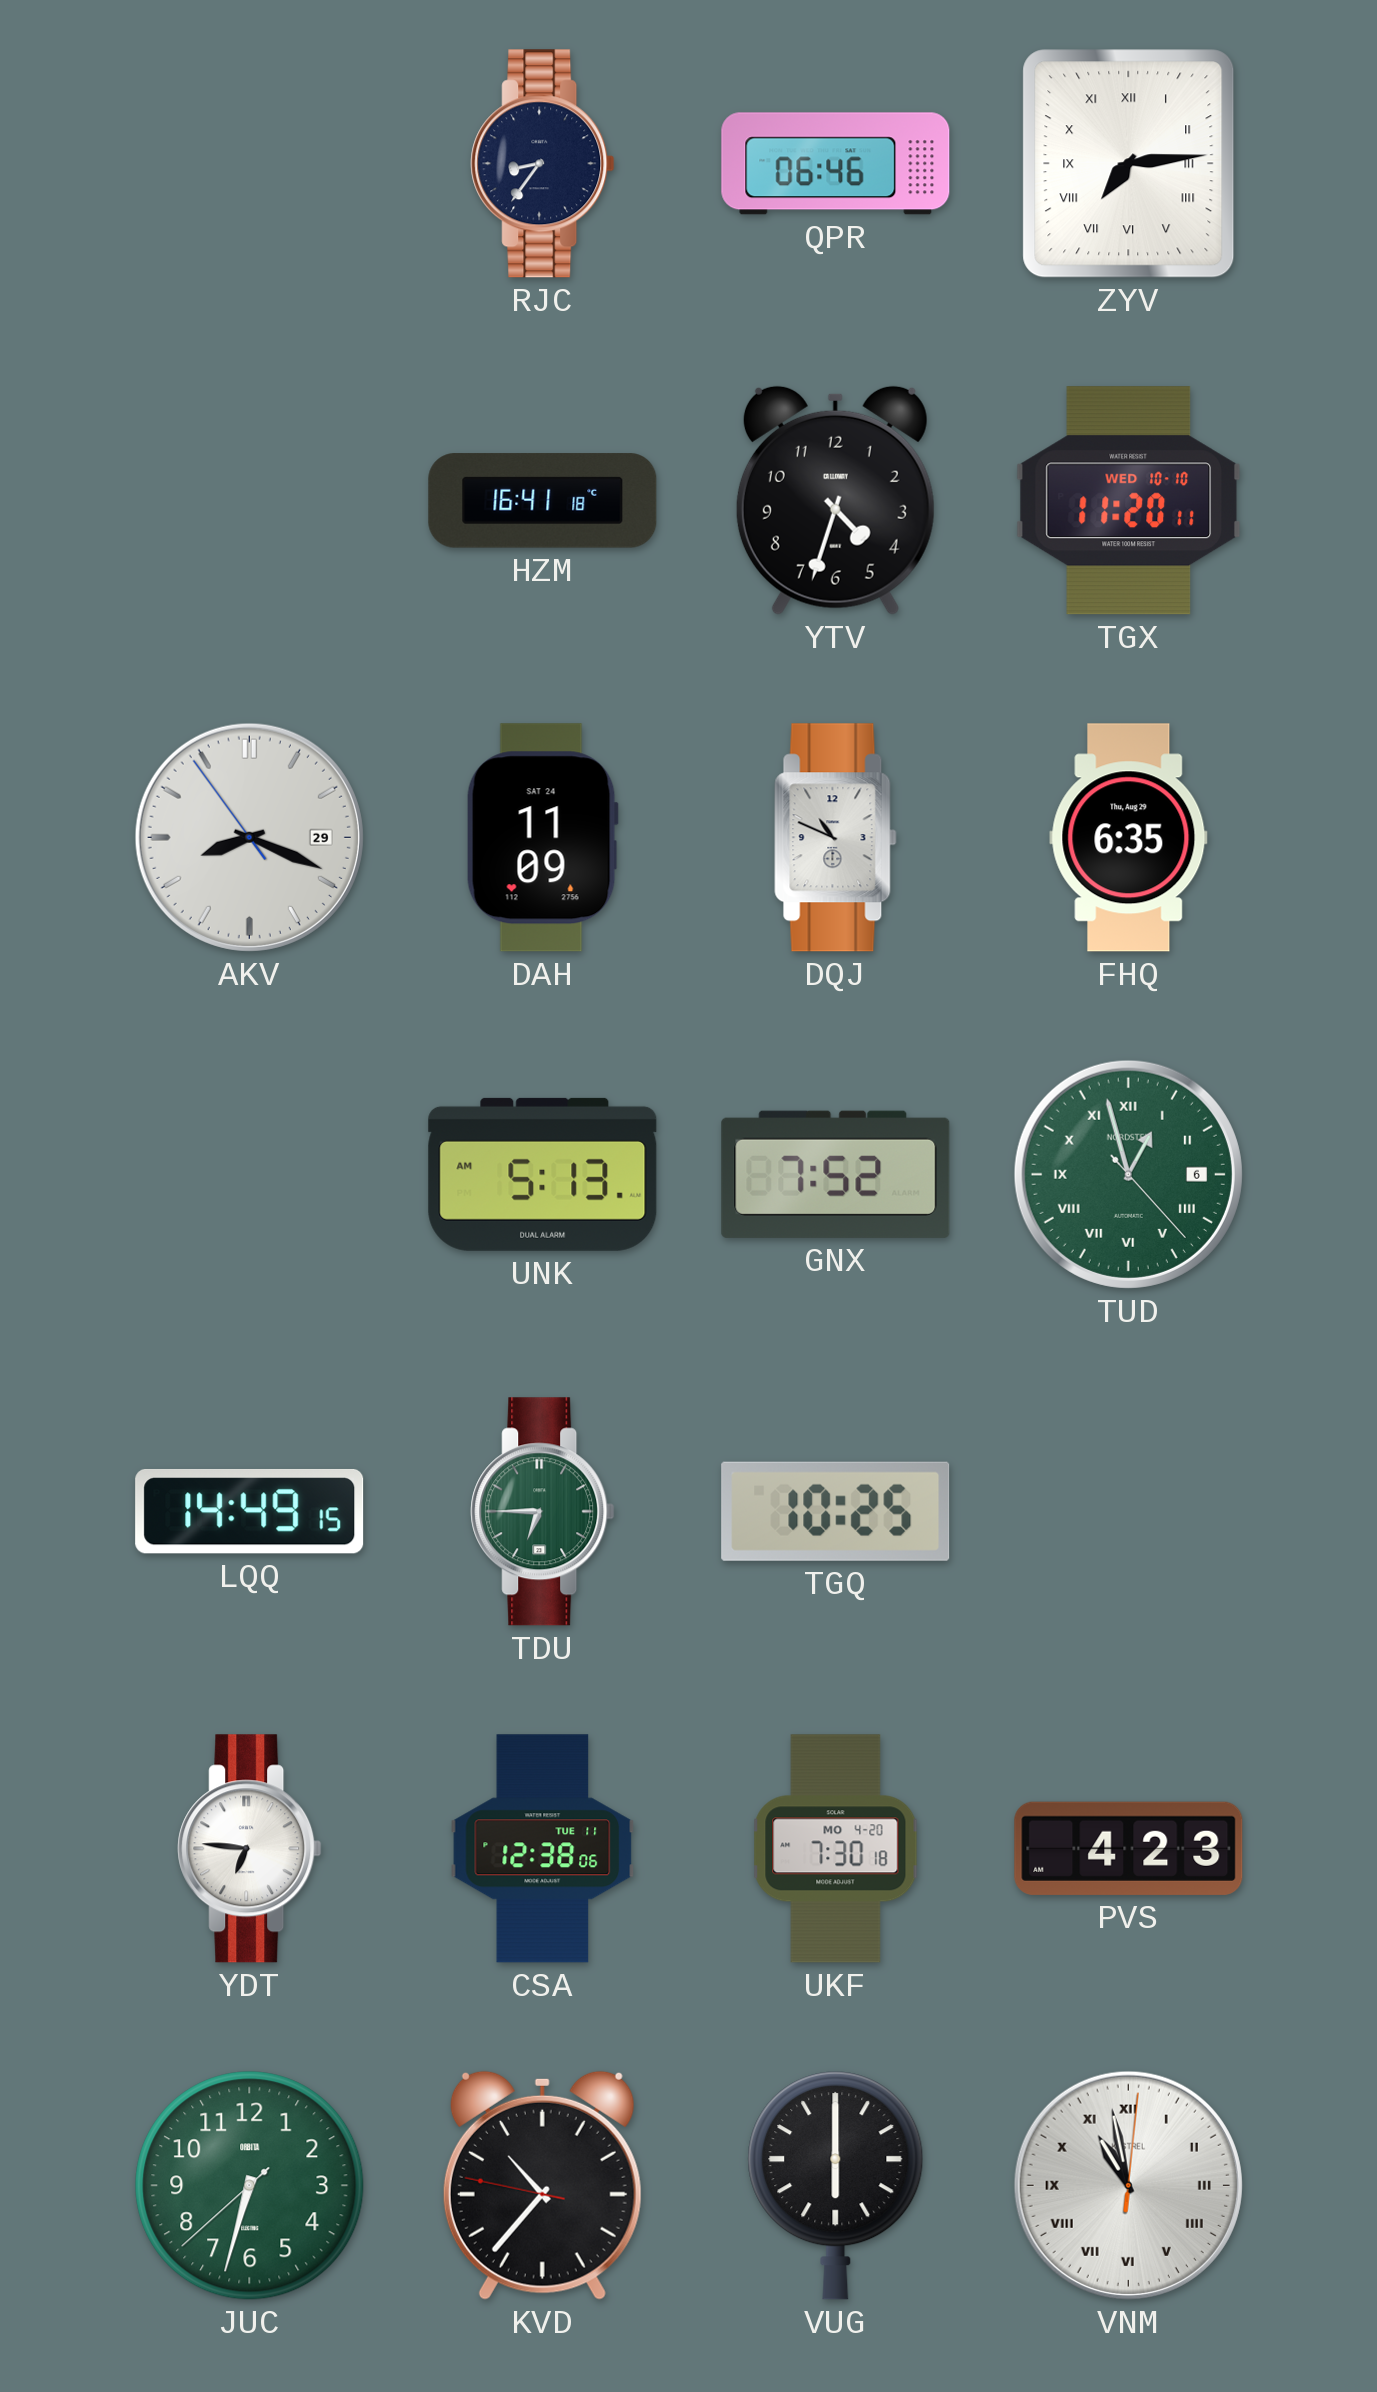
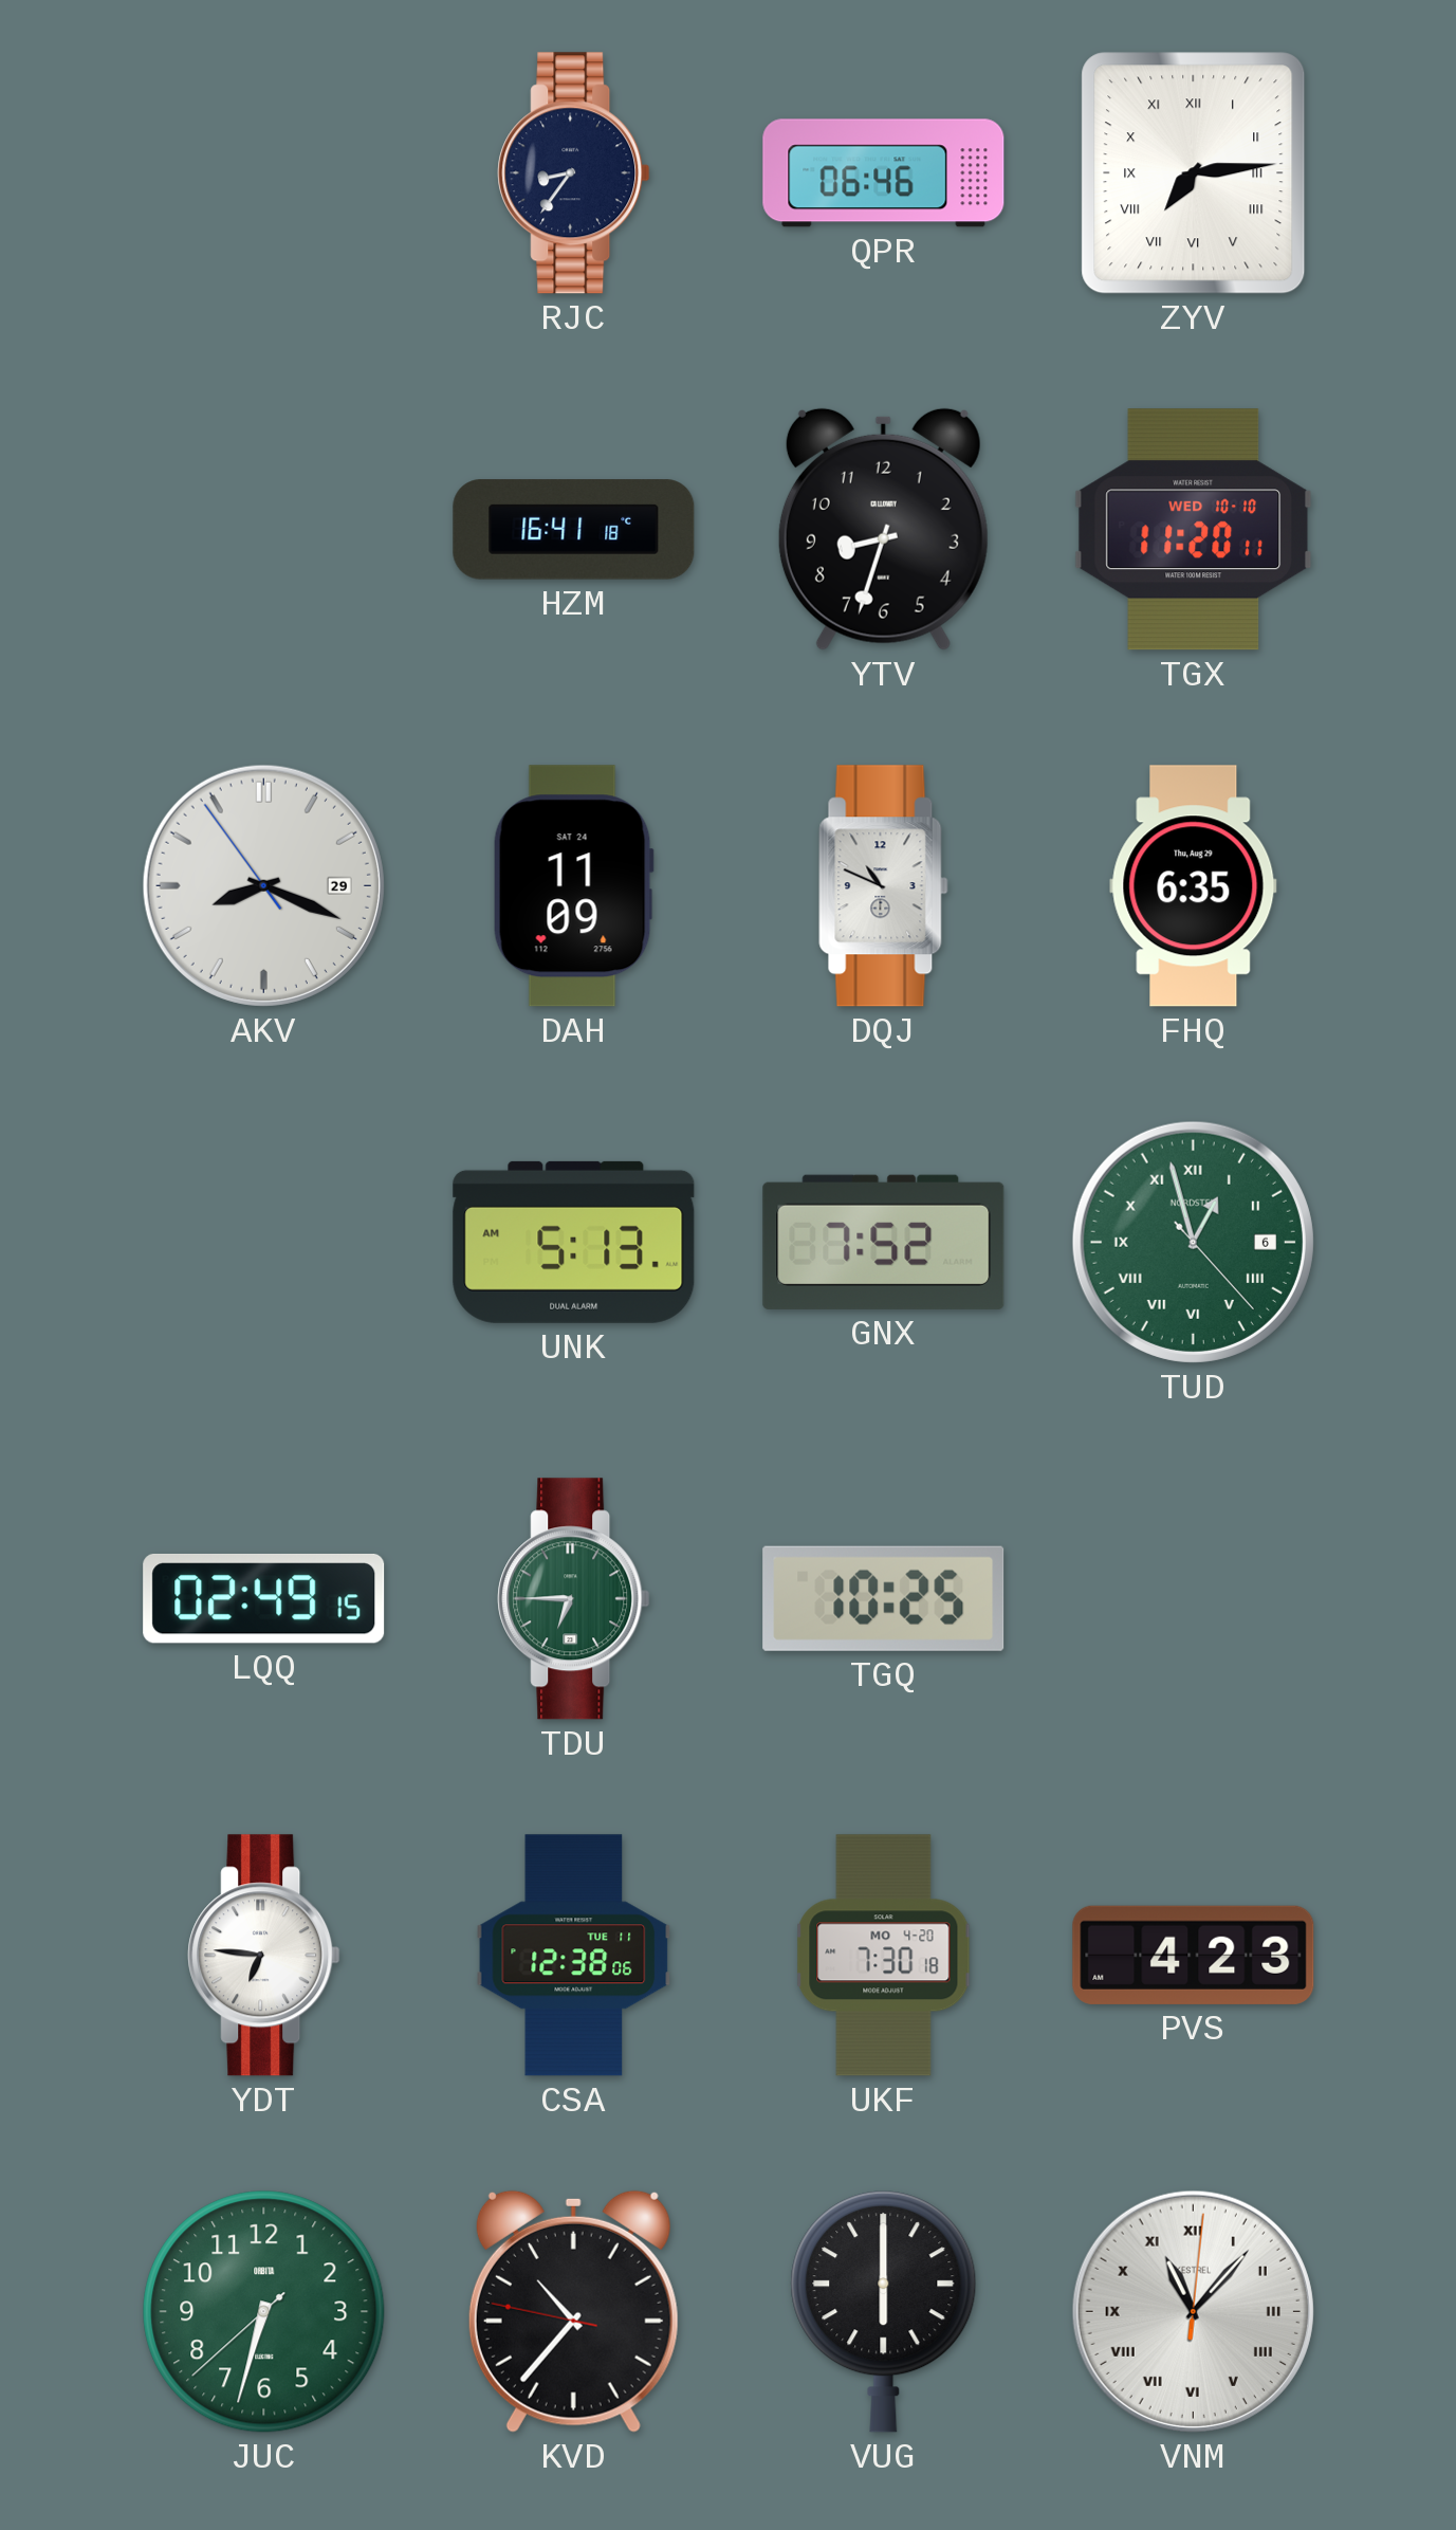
YTV: 4:33 -> 8:33 (883, 529)
LQQ: 14:49 -> 02:49 (264, 1598)
VNM: 10:58 -> 11:07 (1193, 2311)
